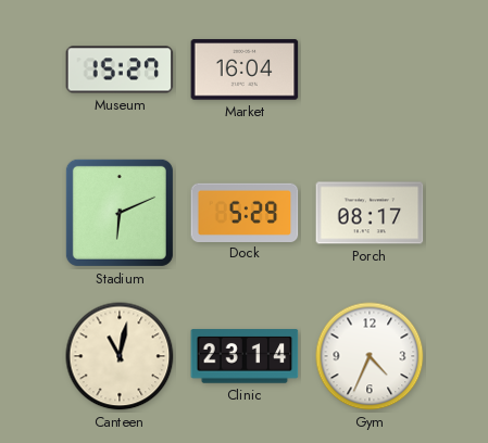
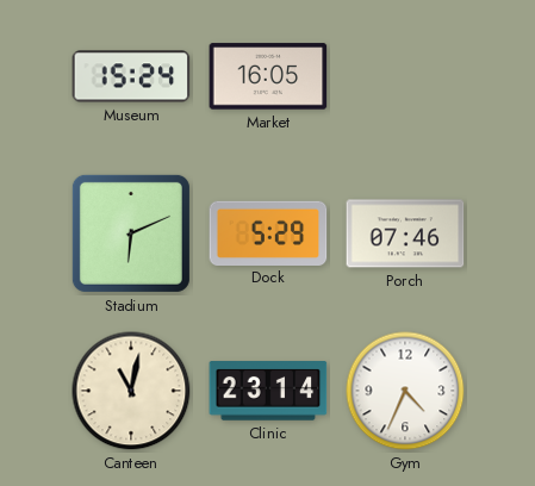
Museum: 15:27 -> 15:24 (131, 76)
Market: 16:04 -> 16:05 (268, 76)
Porch: 08:17 -> 07:46 (405, 233)
